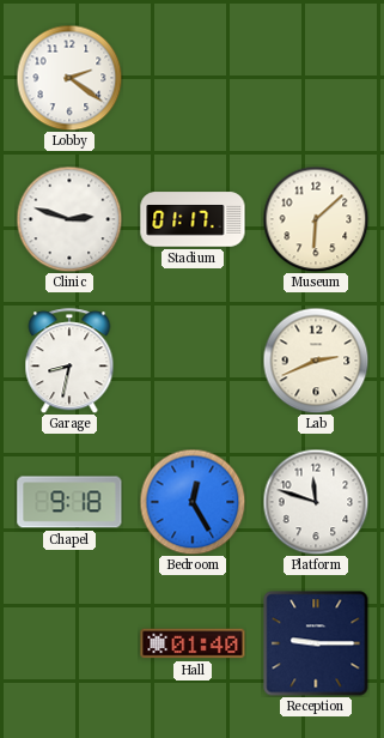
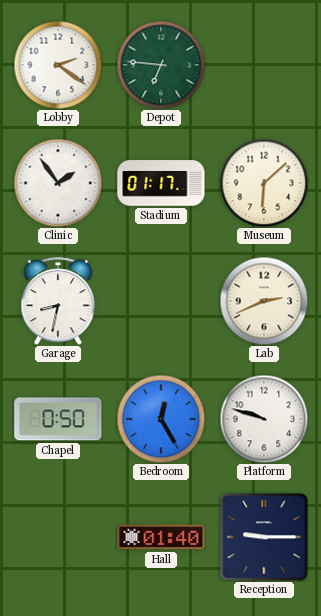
Depot: none -> 6:46 (161, 65)
Clinic: 2:48 -> 1:54 (58, 183)
Chapel: 9:18 -> 0:50 (58, 419)
Platform: 11:48 -> 9:48 (264, 419)
